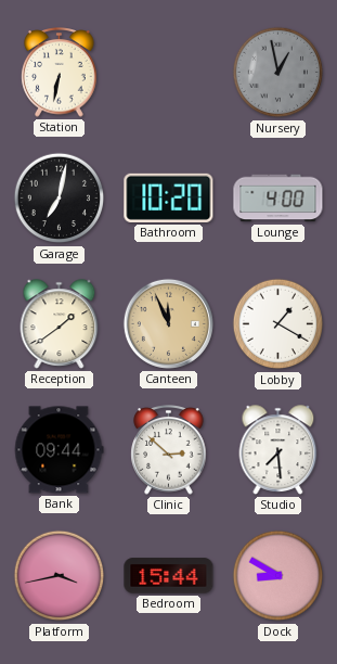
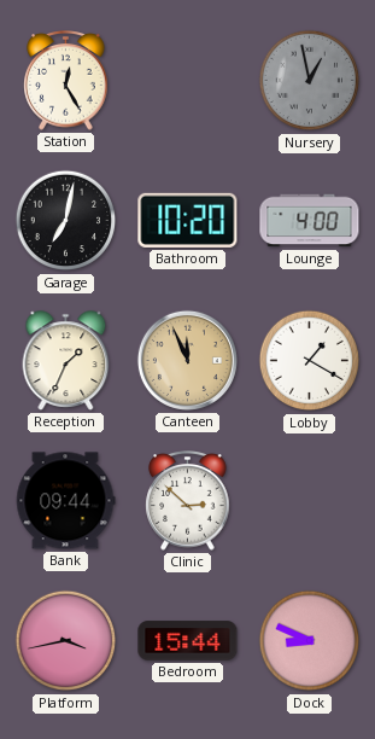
Station: 6:32 -> 12:25 (66, 81)
Reception: 1:39 -> 1:34 (66, 361)
Studio: 7:29 -> none (278, 450)
Dock: 8:50 -> 8:49 (310, 641)
